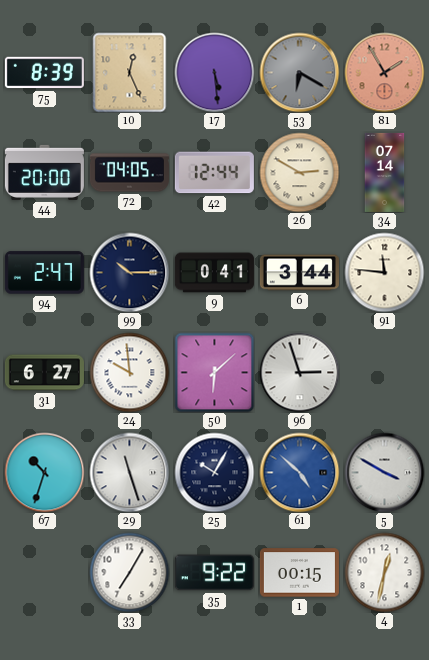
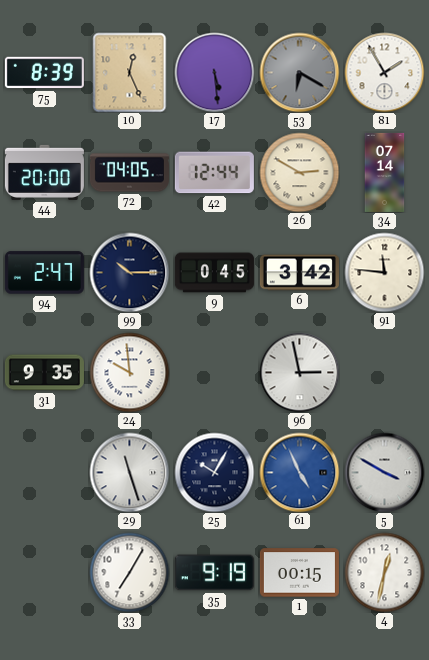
81 dial: salmon -> white (384, 72)
9: 0:41 -> 0:45 (214, 273)
6: 3:44 -> 3:42 (299, 273)
31: 6:27 -> 9:35 (44, 373)
50: 6:08 -> none (214, 372)
96: 2:57 -> 2:58 (299, 372)
67: 10:33 -> none (44, 472)
61: 4:52 -> 4:56 (299, 472)
35: 9:22 -> 9:19 (214, 573)
